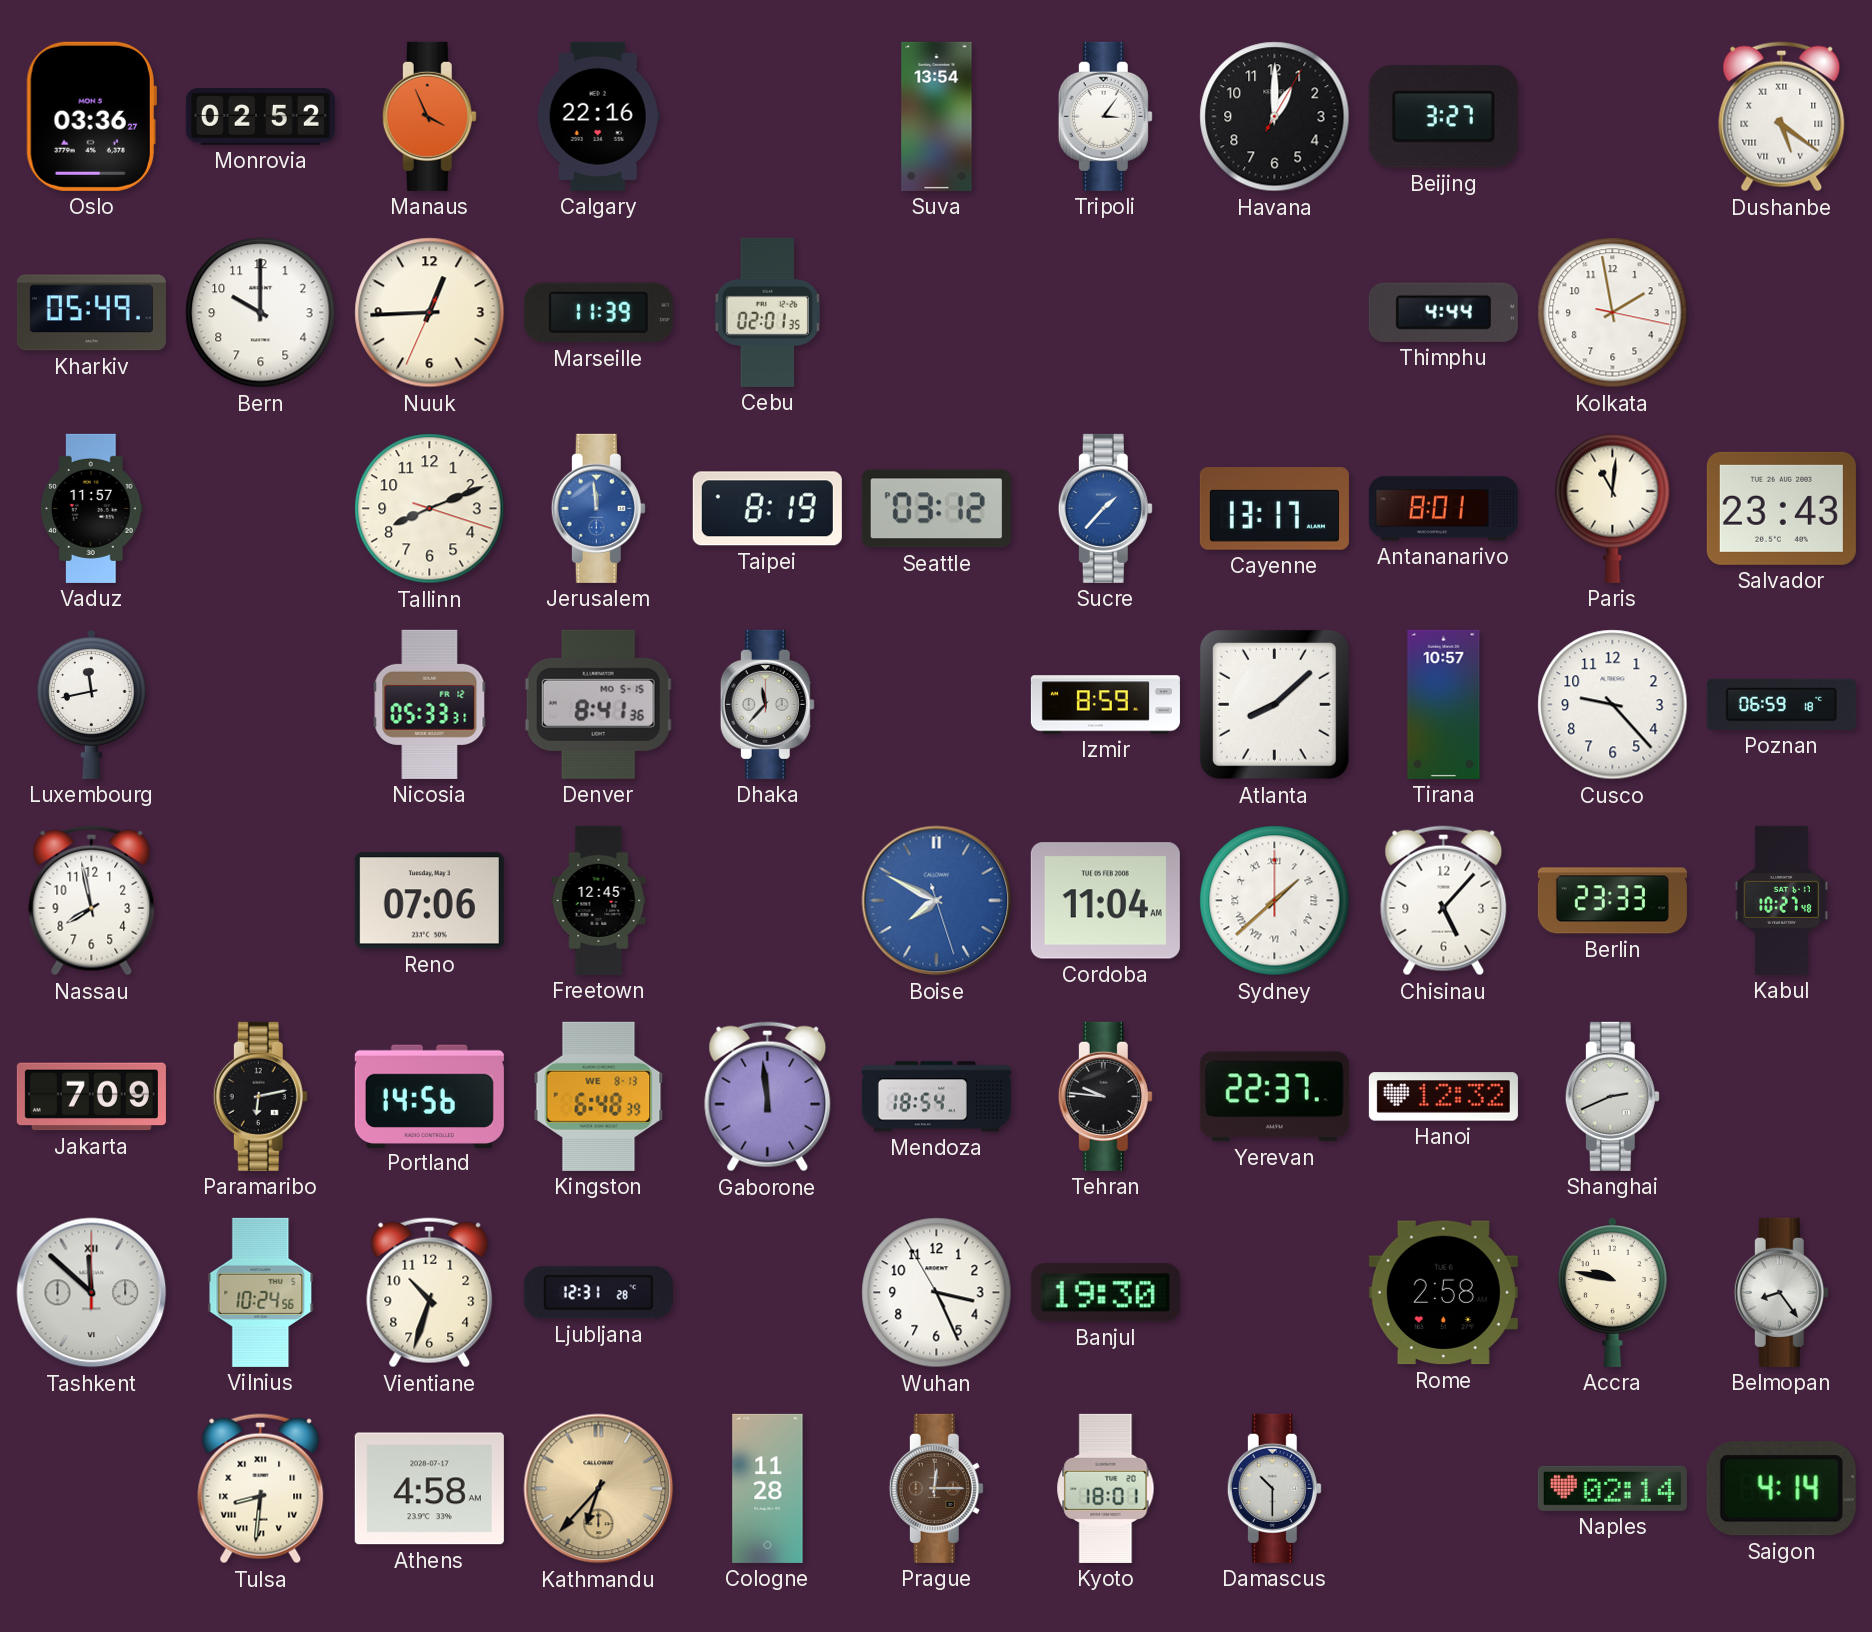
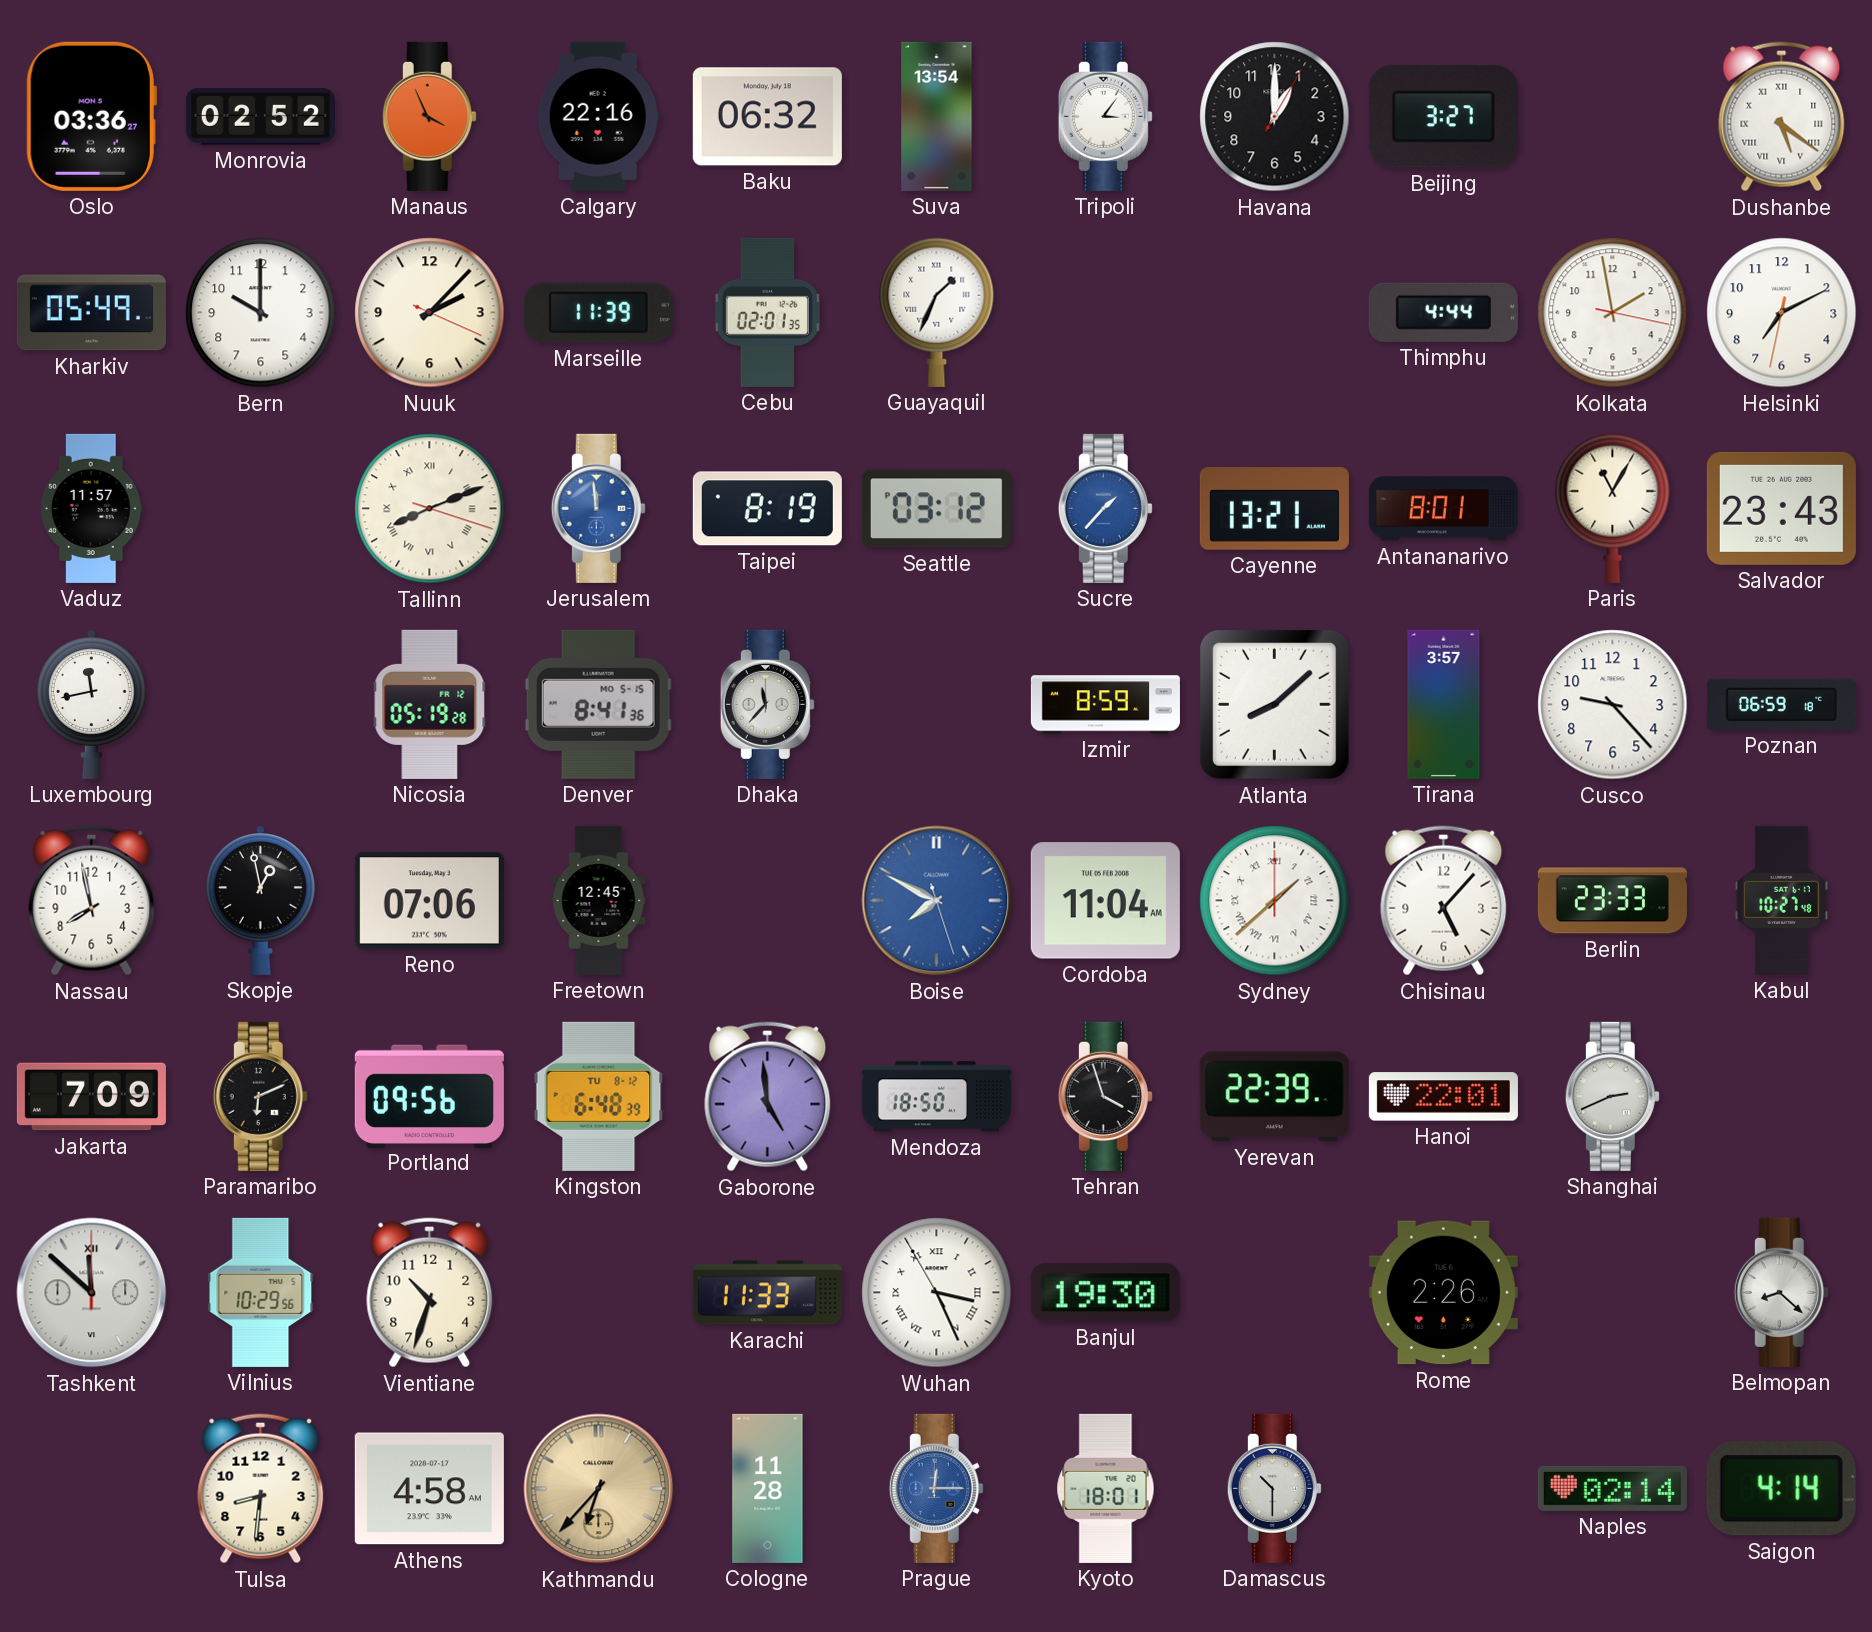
Baku: none -> 06:32 (767, 117)
Nuuk: 12:44 -> 2:07 (430, 313)
Guayaquil: none -> 1:34 (937, 312)
Helsinki: none -> 7:10 (1782, 313)
Tallinn numerals: Arabic -> Roman (430, 509)
Cayenne: 13:17 -> 13:21 (1274, 509)
Paris: 11:01 -> 11:05 (1613, 508)
Nicosia: 05:33 -> 05:19 (430, 704)
Tirana: 10:57 -> 3:57 (1444, 704)
Skopje: none -> 12:58 (260, 900)
Paramaribo: 6:13 -> 6:11 (260, 1096)
Portland: 14:56 -> 09:56 (429, 1096)
Kingston date: WE 8-13 -> TU 8-12 (599, 1096)
Gaborone: 11:59 -> 4:59 (768, 1097)
Mendoza: 18:54 -> 18:50 (936, 1097)
Tehran: 9:46 -> 3:57 (1105, 1096)
Yerevan: 22:37 -> 22:39 (1274, 1097)
Hanoi: 12:32 -> 22:01 (1443, 1097)
Vilnius: 10:24 -> 10:29 (261, 1292)
Ljubljana: 12:31 -> none (598, 1293)
Karachi: none -> 11:33 (767, 1293)
Wuhan numerals: Arabic -> Roman (937, 1293)
Rome: 2:58 -> 2:26 (1443, 1293)
Accra: 9:47 -> none (1612, 1292)
Belmopan: 8:24 -> 8:22 (1781, 1292)
Tulsa numerals: Roman -> Arabic (261, 1489)
Prague dial: brown -> blue (936, 1488)
